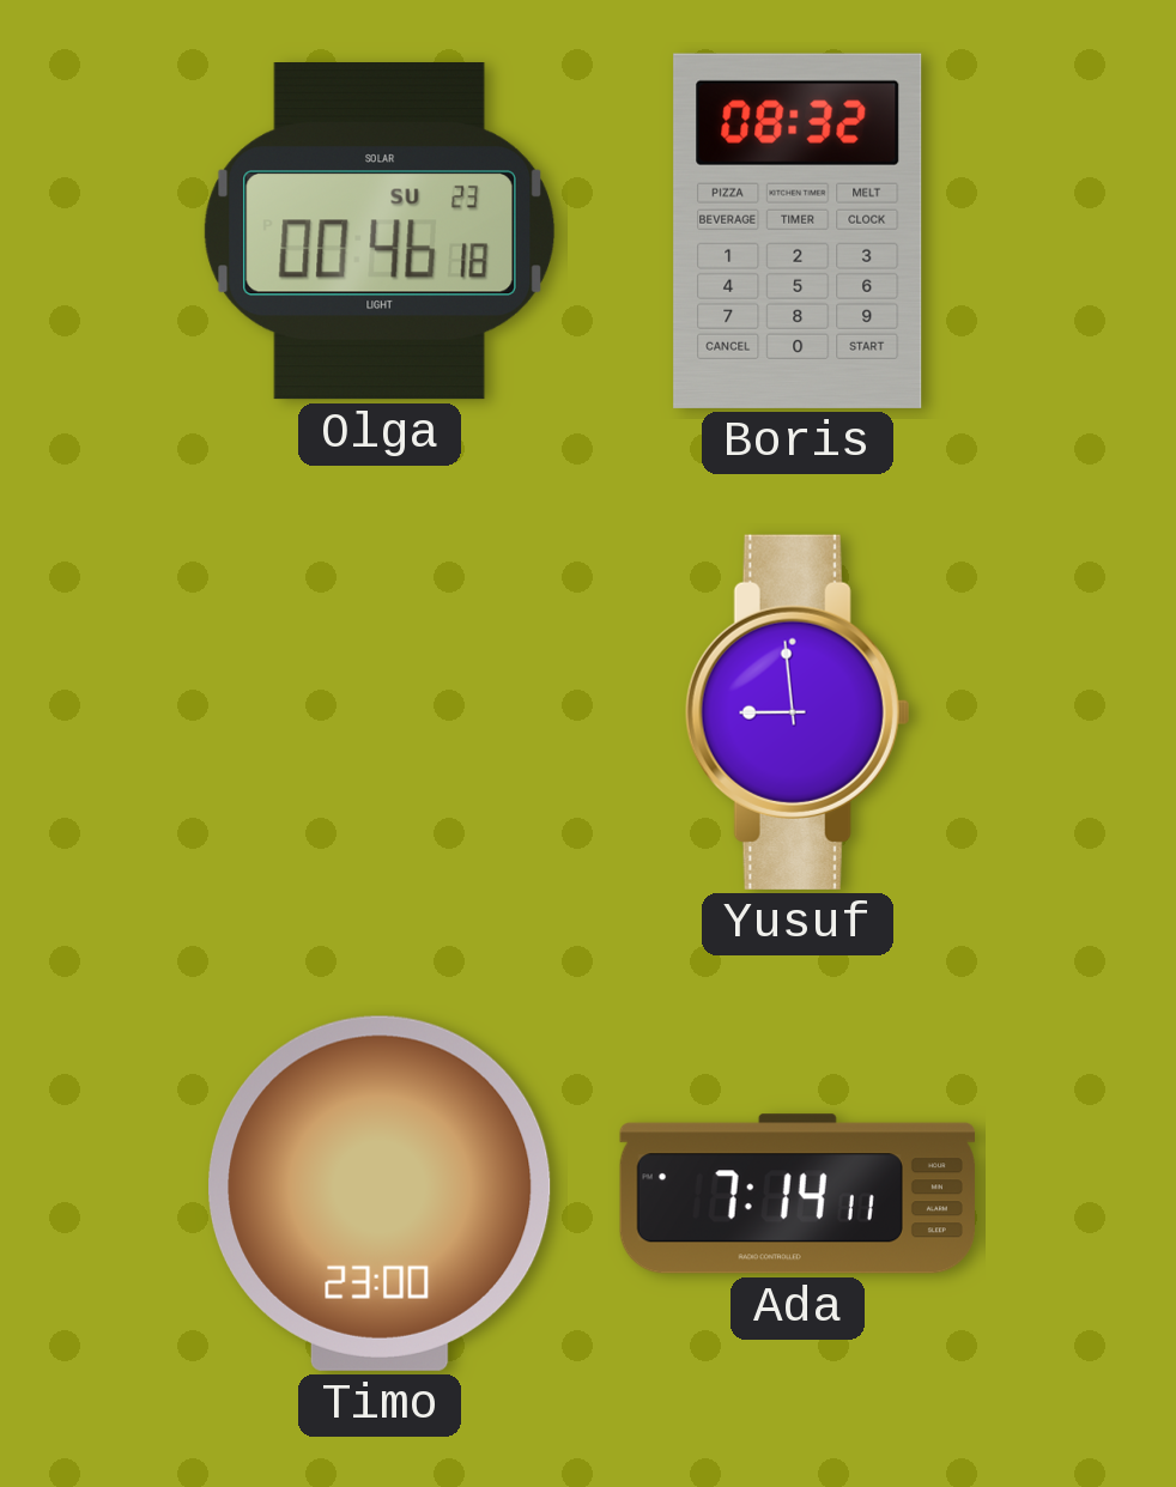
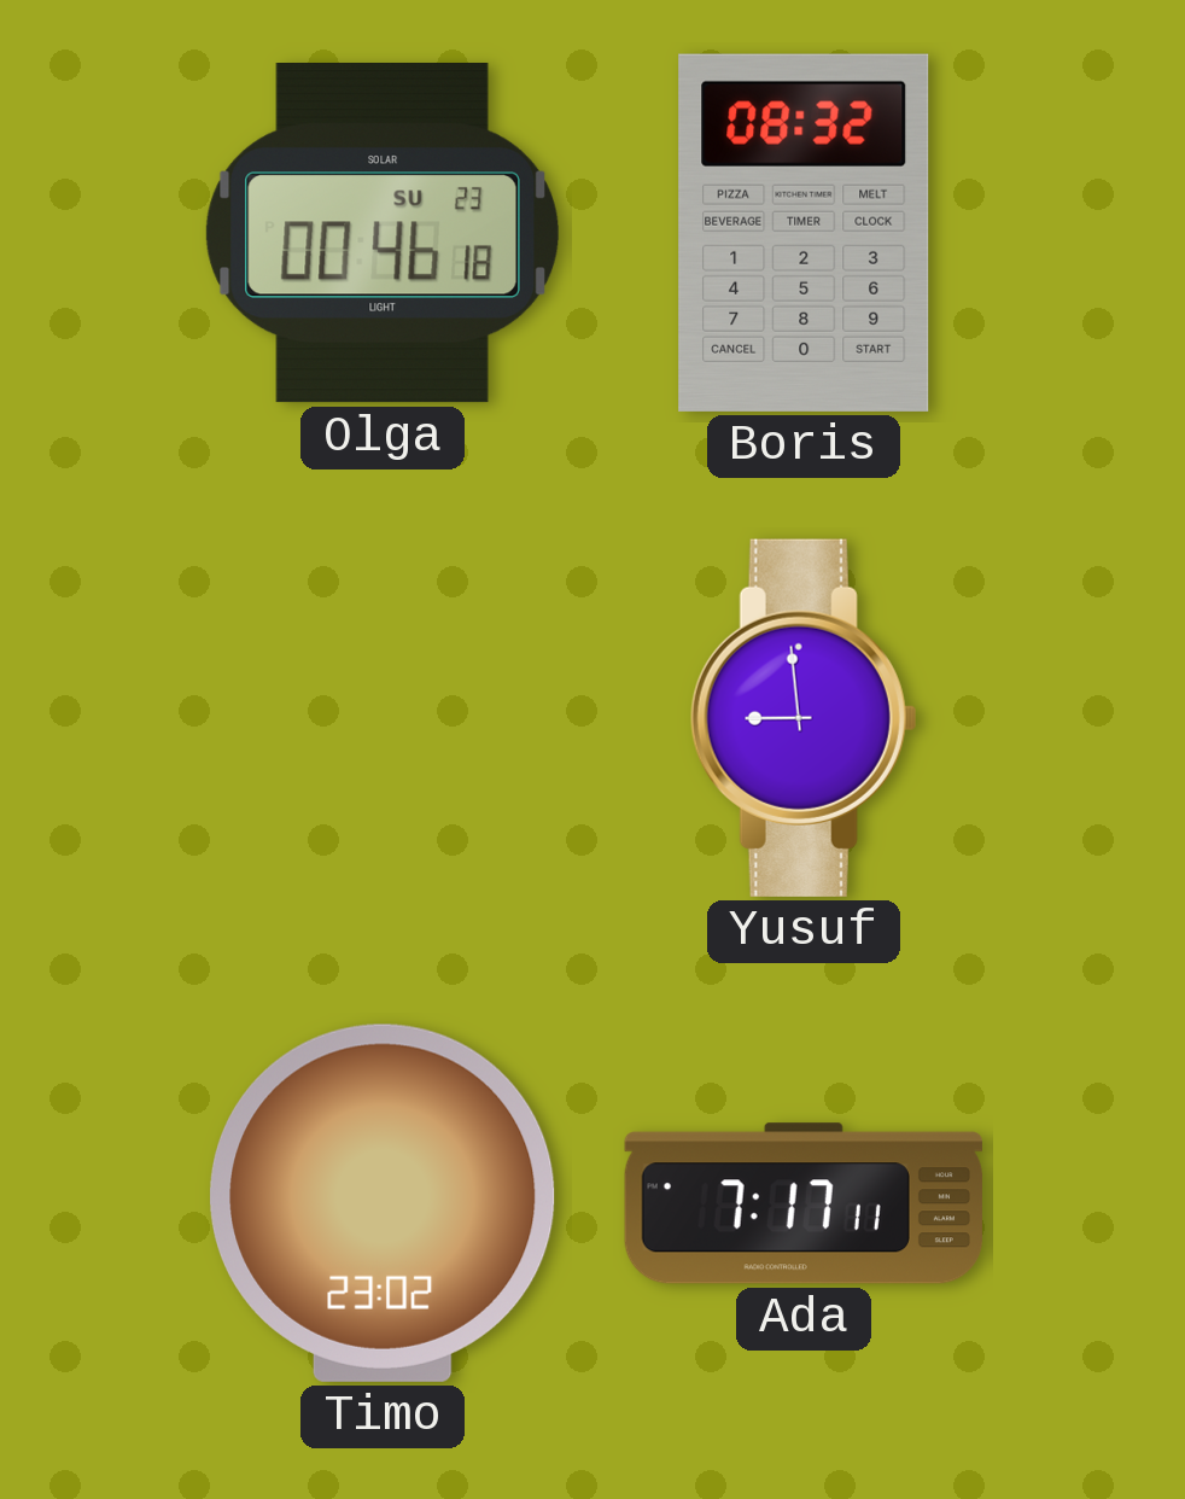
Timo: 23:00 -> 23:02 (383, 1203)
Ada: 7:14 -> 7:17 (804, 1203)
